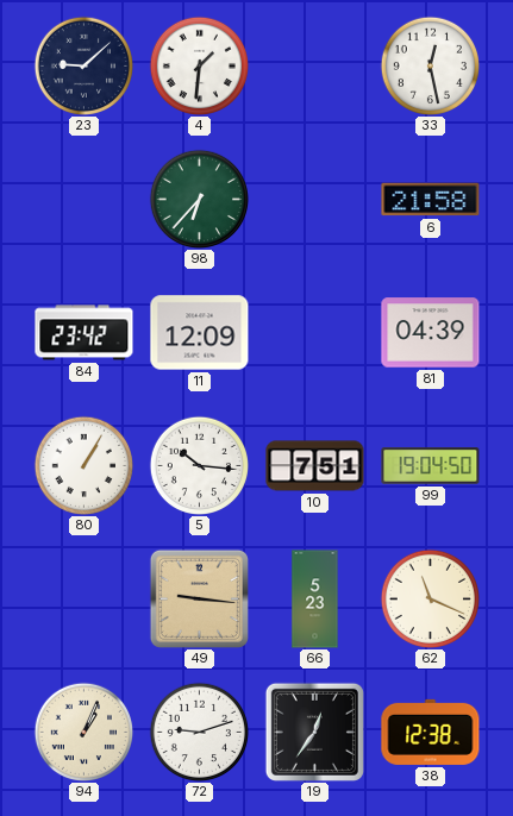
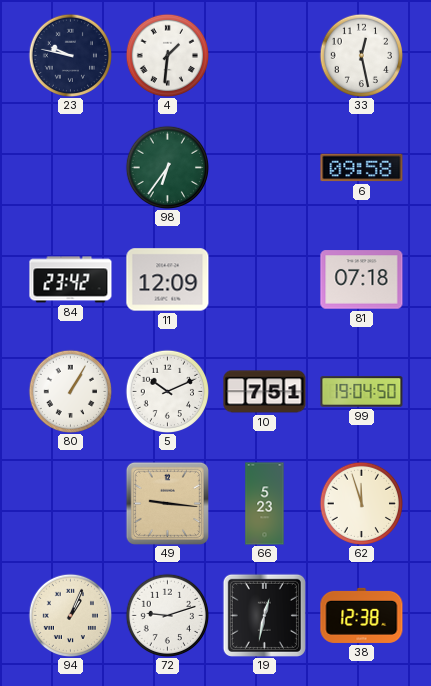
23: 9:08 -> 9:47 (70, 55)
98: 6:37 -> 6:36 (167, 167)
6: 21:58 -> 09:58 (362, 168)
81: 04:39 -> 07:18 (362, 280)
5: 10:16 -> 10:11 (167, 391)
62: 11:19 -> 11:57 (361, 503)
19: 12:36 -> 12:32 (264, 615)
